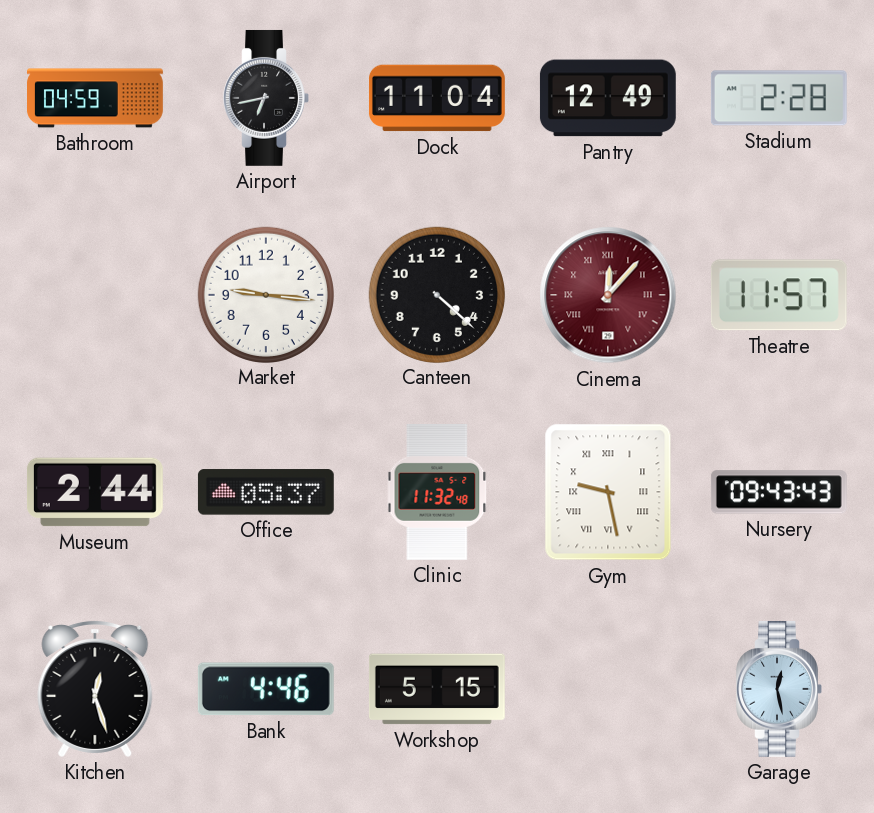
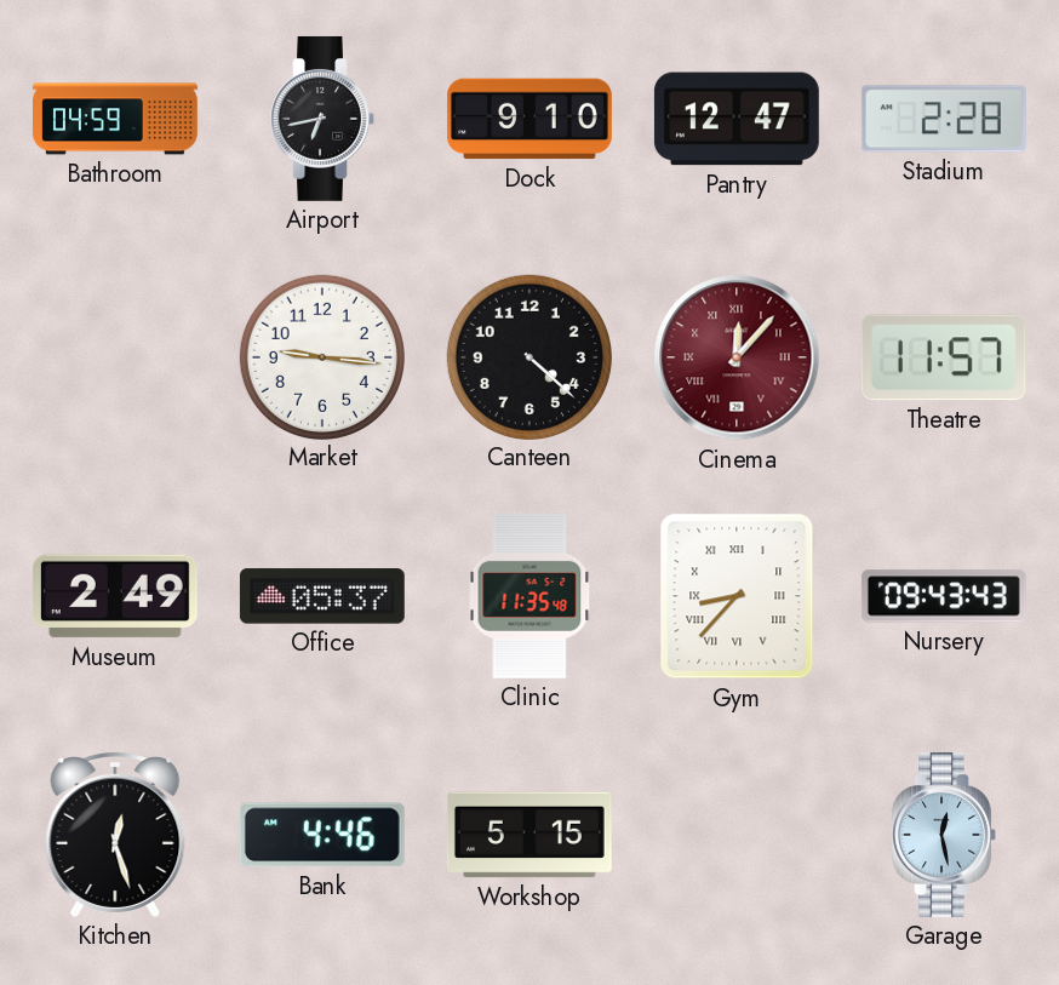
Dock: 11:04 -> 9:10 (529, 119)
Pantry: 12:49 -> 12:47 (737, 119)
Museum: 2:44 -> 2:49 (115, 596)
Clinic: 11:32 -> 11:35 (529, 596)
Gym: 9:28 -> 8:37 (737, 596)
